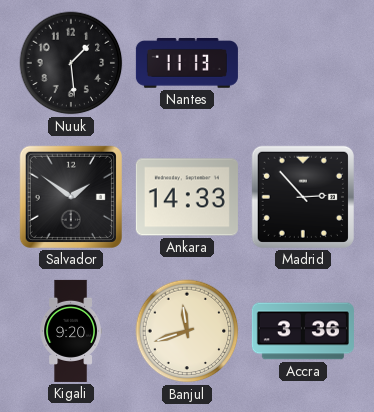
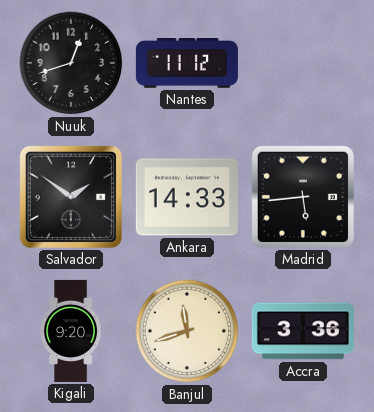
Nuuk: 1:29 -> 12:42 (71, 63)
Nantes: 11:13 -> 11:12 (187, 64)
Madrid: 2:53 -> 5:44 (303, 197)
